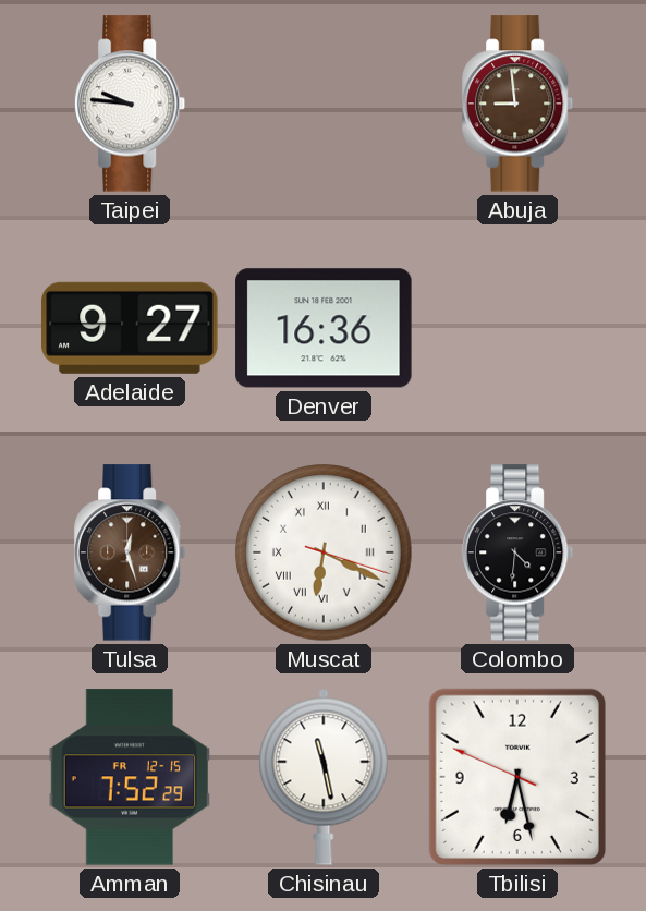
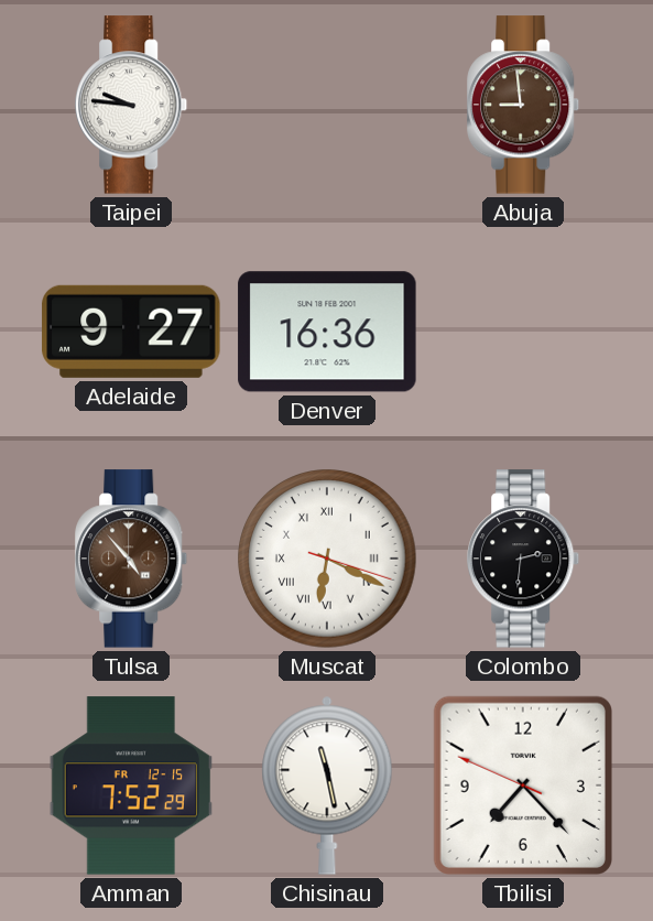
Tulsa: 12:27 -> 4:53 (131, 559)
Colombo: 4:31 -> 2:31 (523, 559)
Tbilisi: 6:27 -> 7:22 (523, 785)
